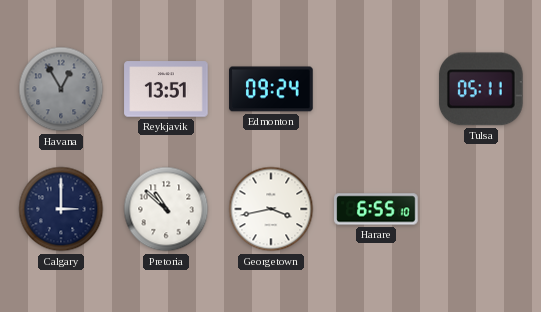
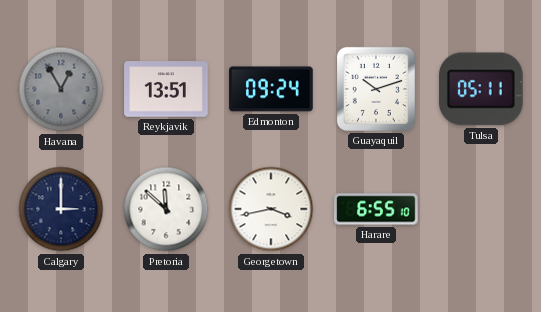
Guayaquil: none -> 10:12 (376, 89)
Pretoria: 10:52 -> 11:52 (166, 209)
